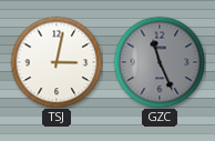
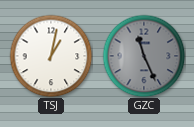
TSJ: 3:02 -> 1:02 (51, 56)
